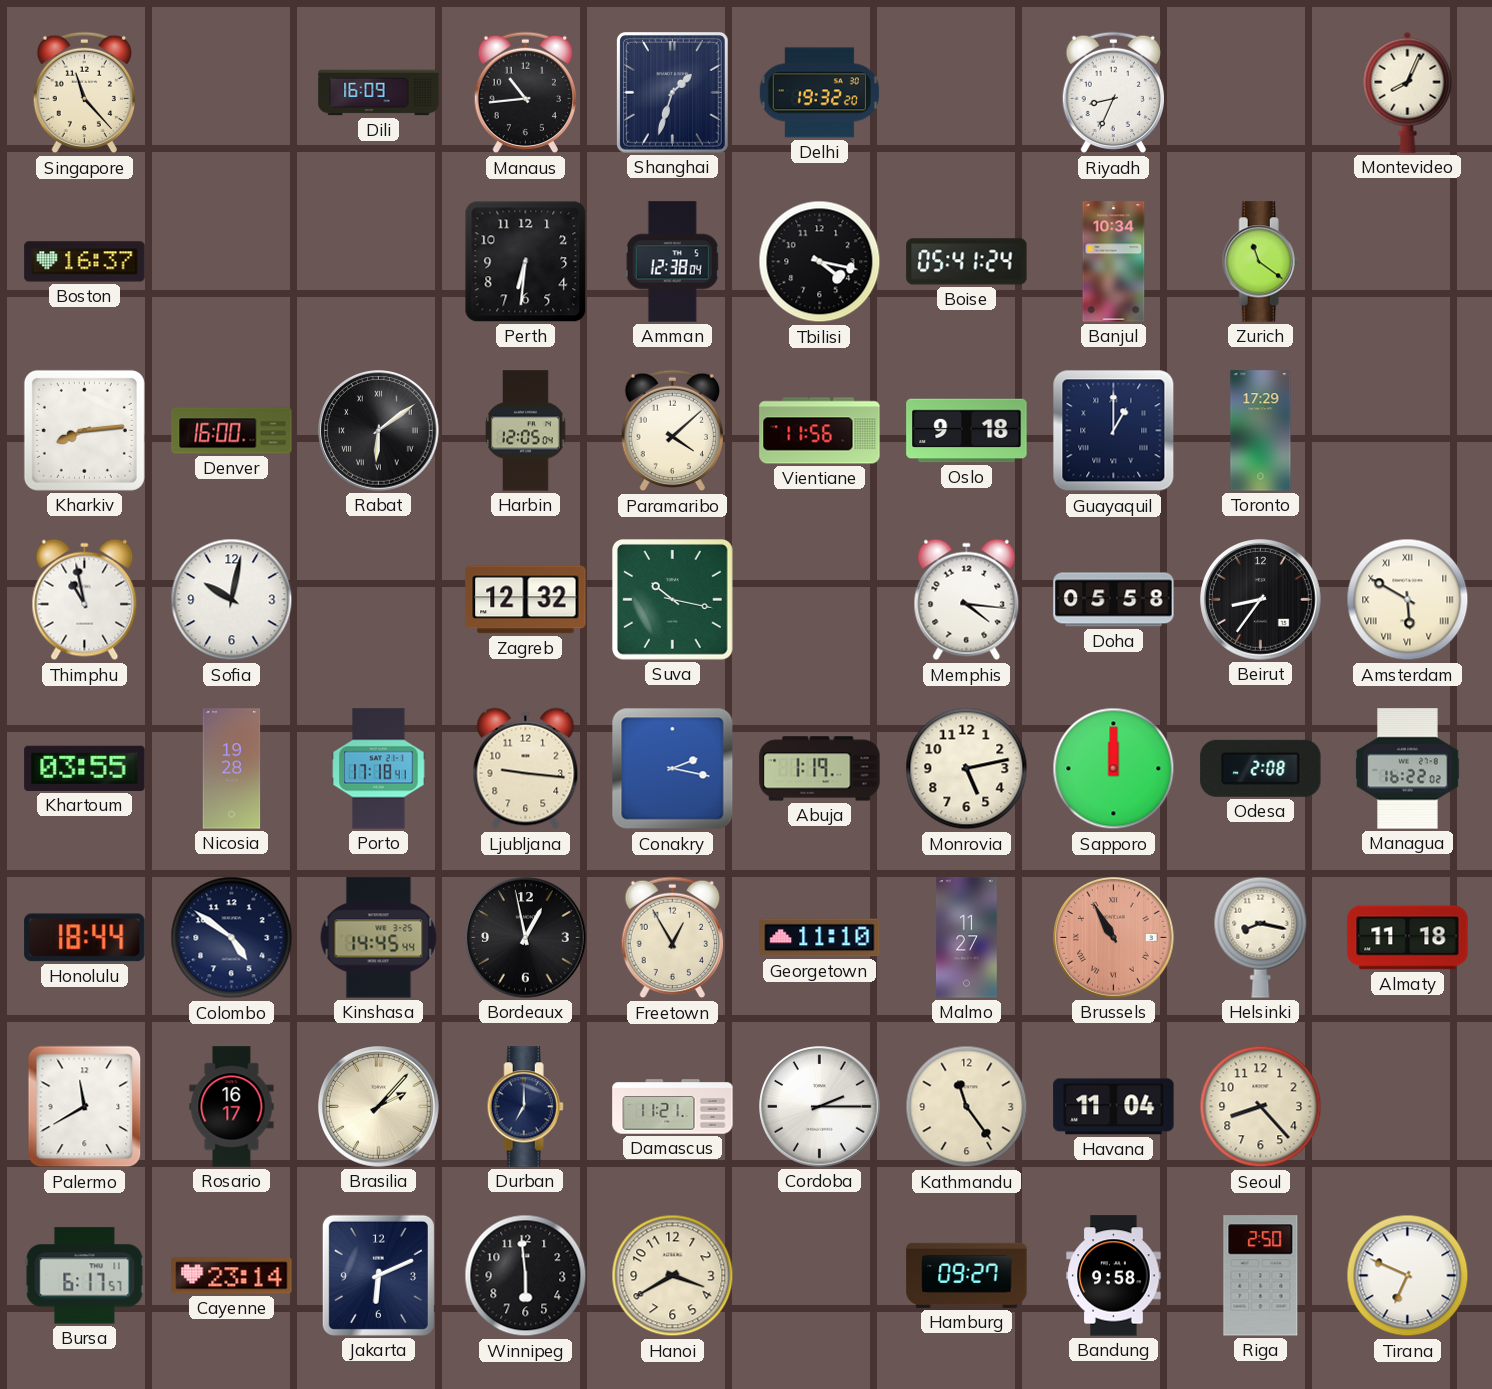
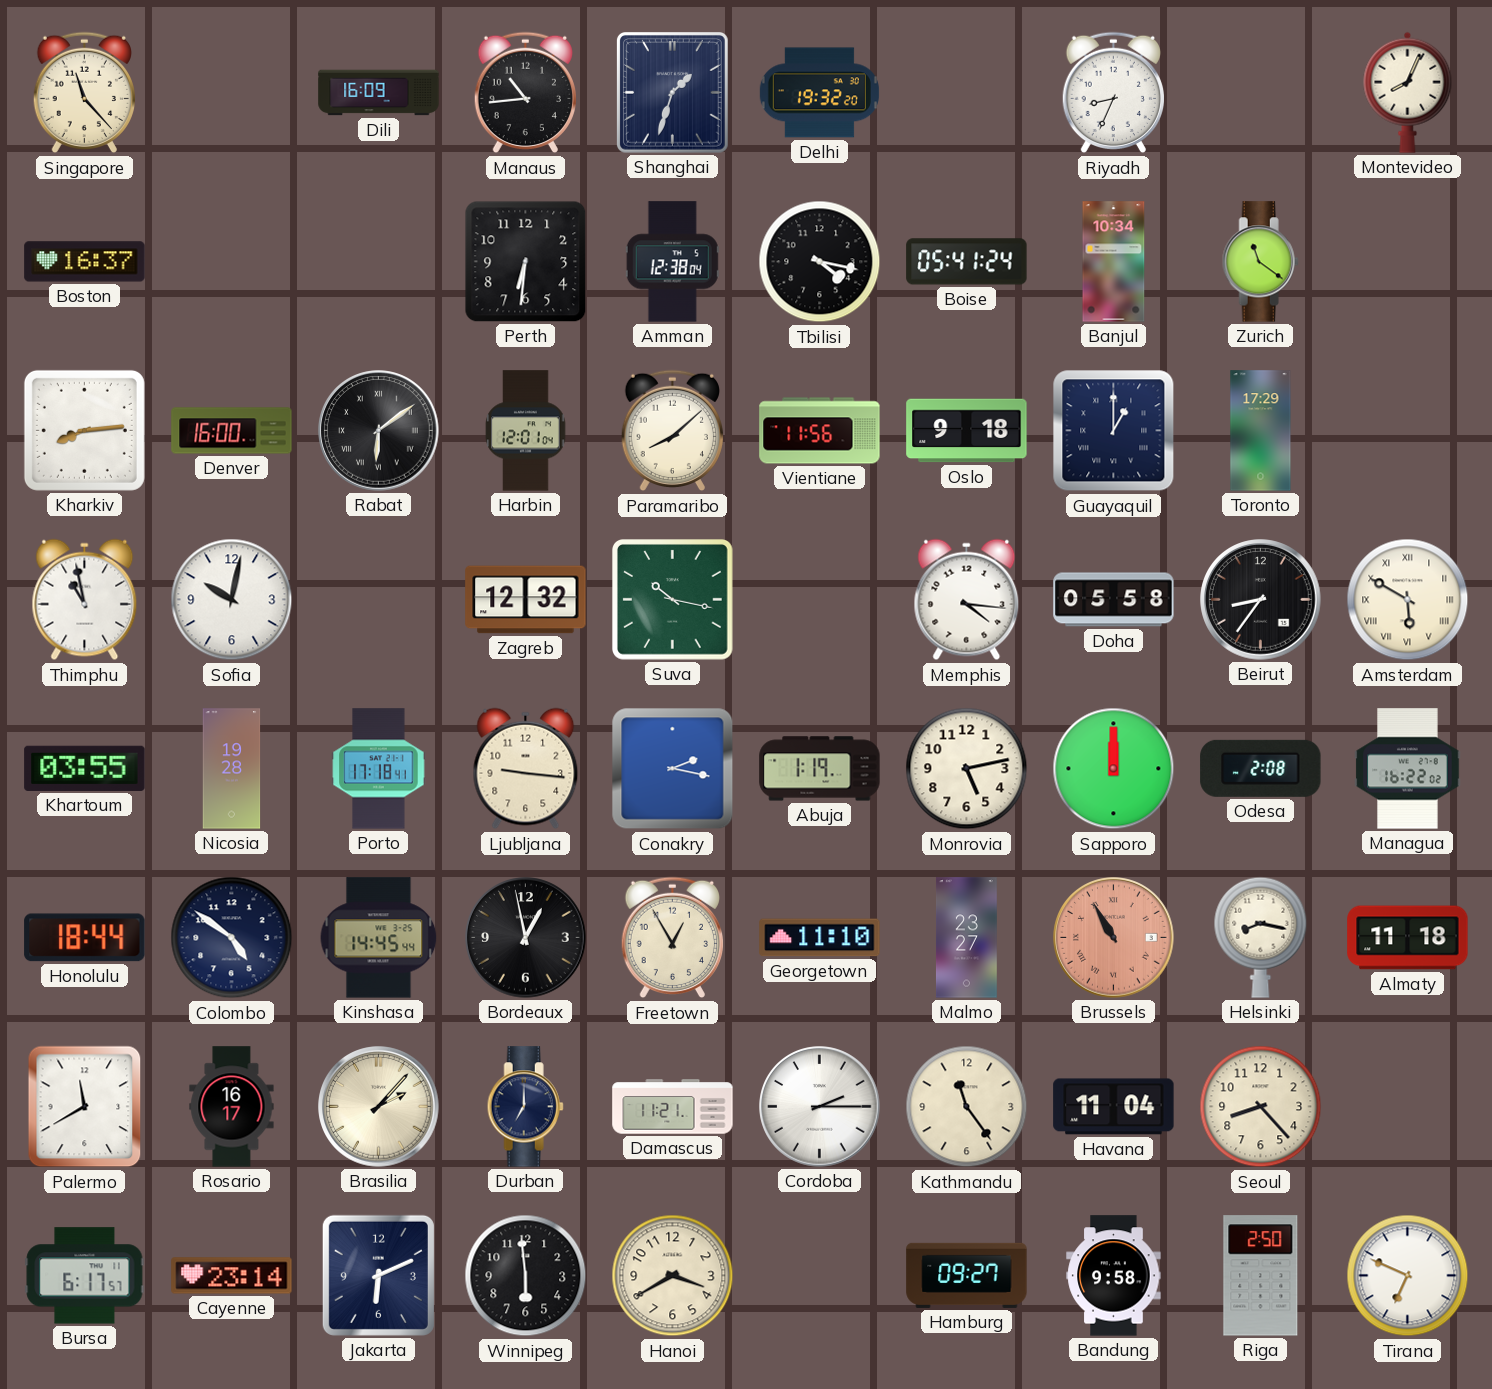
Harbin: 12:05 -> 12:01 (526, 431)
Paramaribo: 4:08 -> 8:08 (672, 431)
Malmo: 11:27 -> 23:27 (966, 938)
